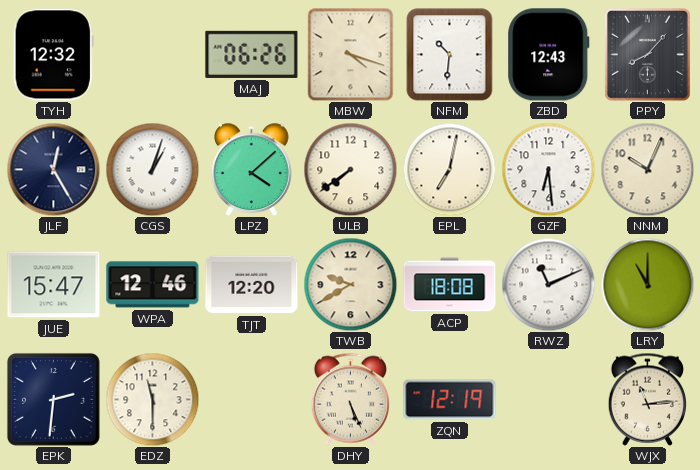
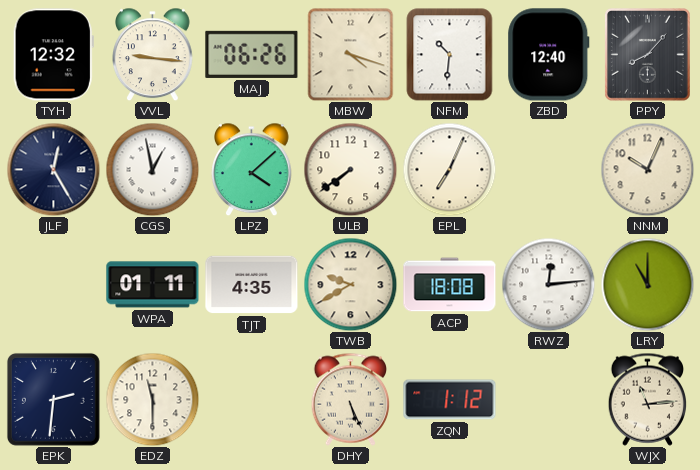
VVL: none -> 9:16 (153, 54)
ZBD: 12:43 -> 12:40 (549, 55)
CGS: 1:03 -> 12:58 (152, 169)
EPL: 7:02 -> 7:04 (449, 169)
GZF: 6:29 -> none (548, 169)
JUE: 15:47 -> none (54, 285)
WPA: 12:46 -> 01:11 (153, 285)
TJT: 12:20 -> 4:35 (252, 285)
RWZ: 11:11 -> 12:14 (548, 284)
ZQN: 12:19 -> 1:12 (450, 400)
